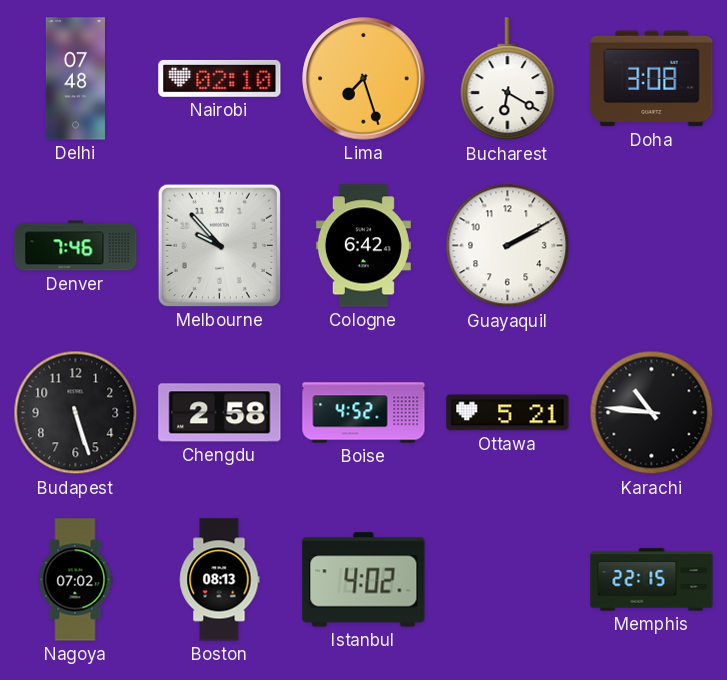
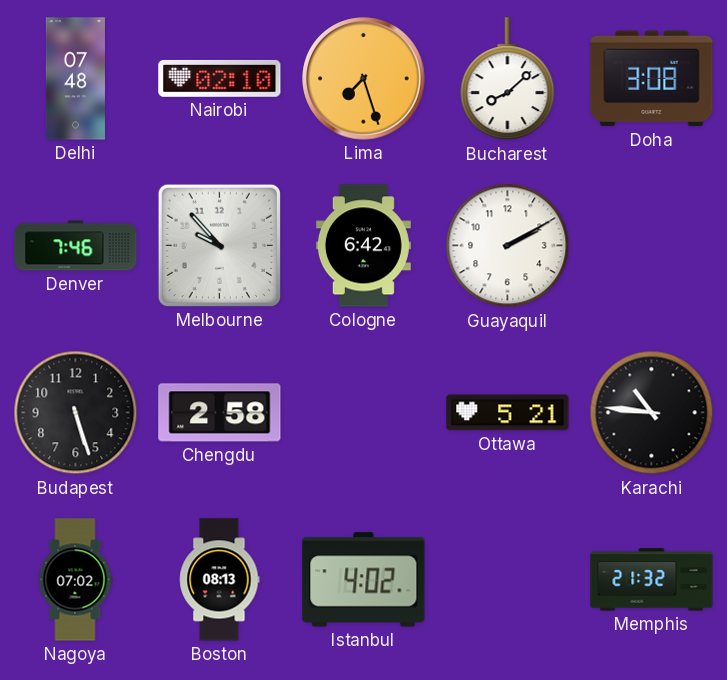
Bucharest: 6:20 -> 8:08 (508, 79)
Boise: 4:52 -> none (364, 413)
Memphis: 22:15 -> 21:32 (652, 580)
